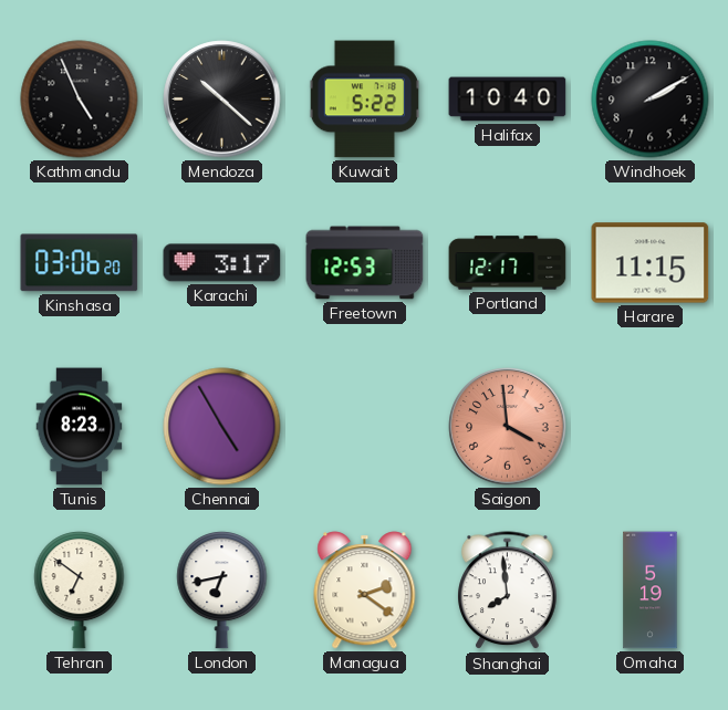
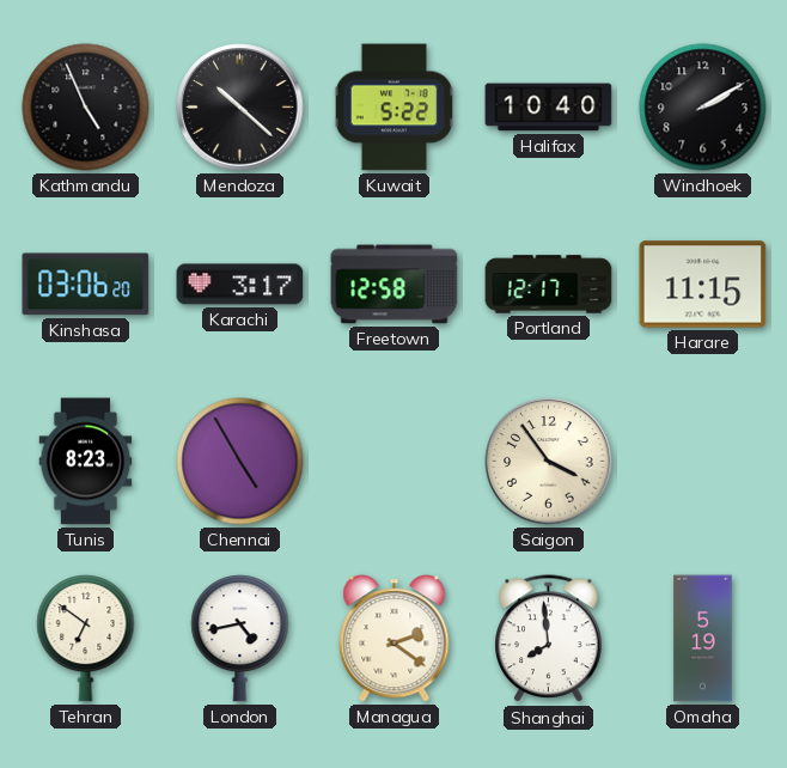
Freetown: 12:53 -> 12:58 (395, 285)
Saigon: 3:59 -> 3:54 (549, 462)
Saigon dial: salmon -> cream (549, 462)
London: 6:43 -> 4:43 (240, 639)
